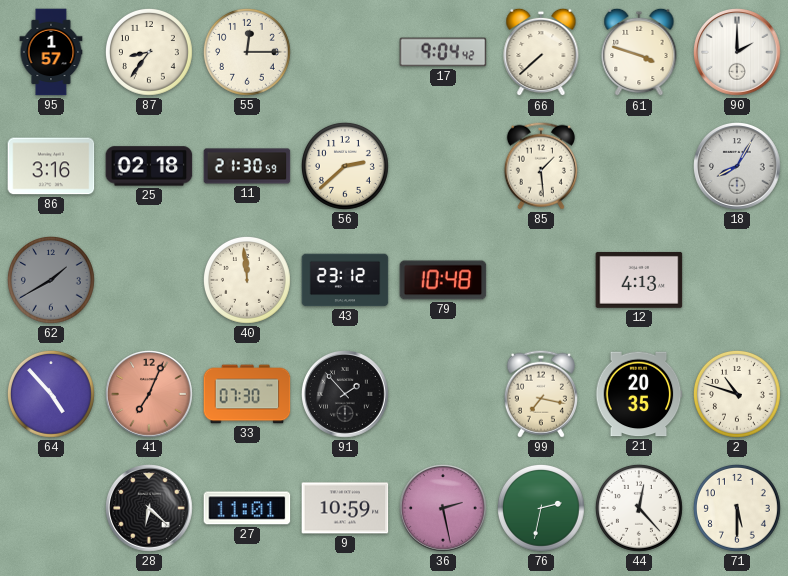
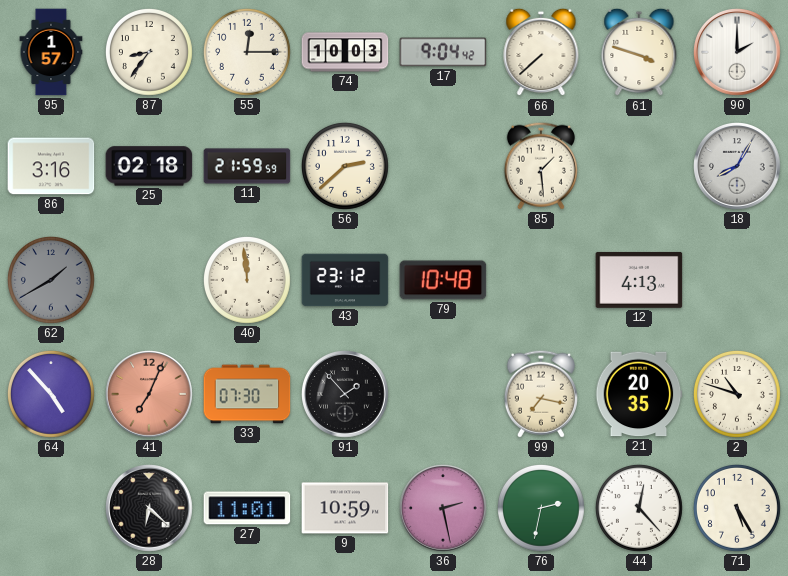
74: none -> 10:03 (345, 52)
11: 21:30 -> 21:59 (247, 166)
71: 5:30 -> 5:25 (737, 508)
